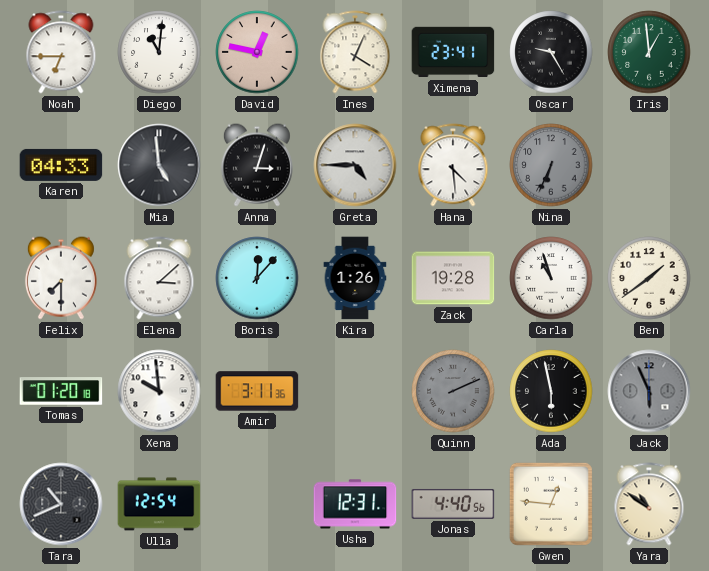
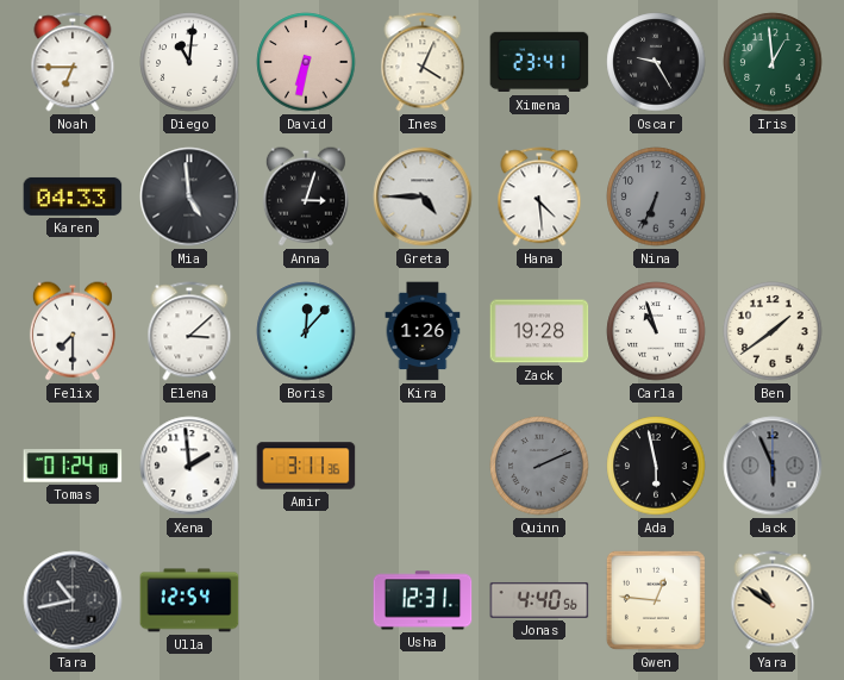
David: 12:47 -> 6:32 (306, 62)
Tomas: 01:20 -> 01:24 (73, 466)
Xena: 9:59 -> 1:59 (189, 466)
Tara: 10:41 -> 10:43 (73, 600)
